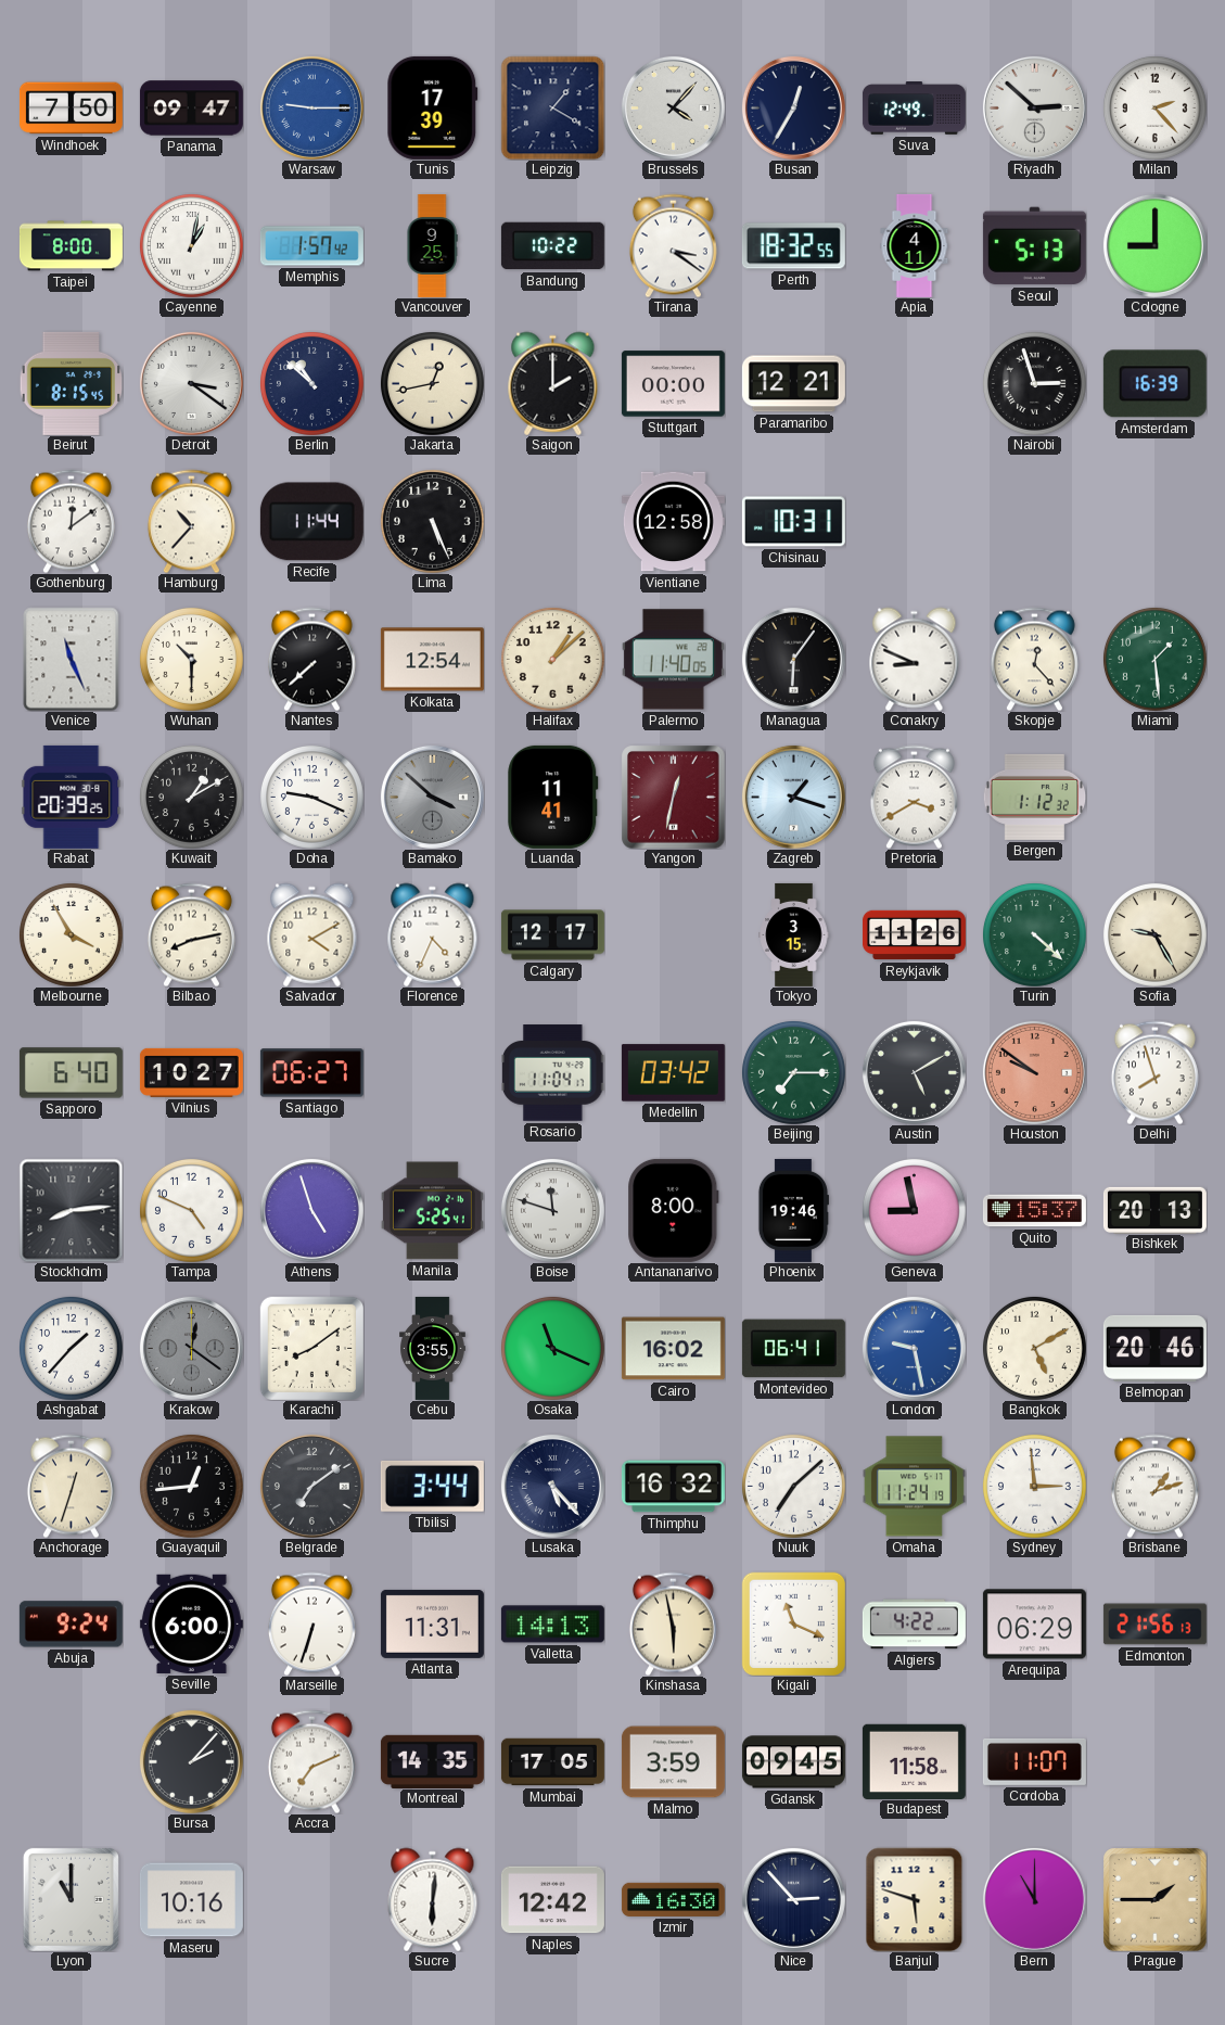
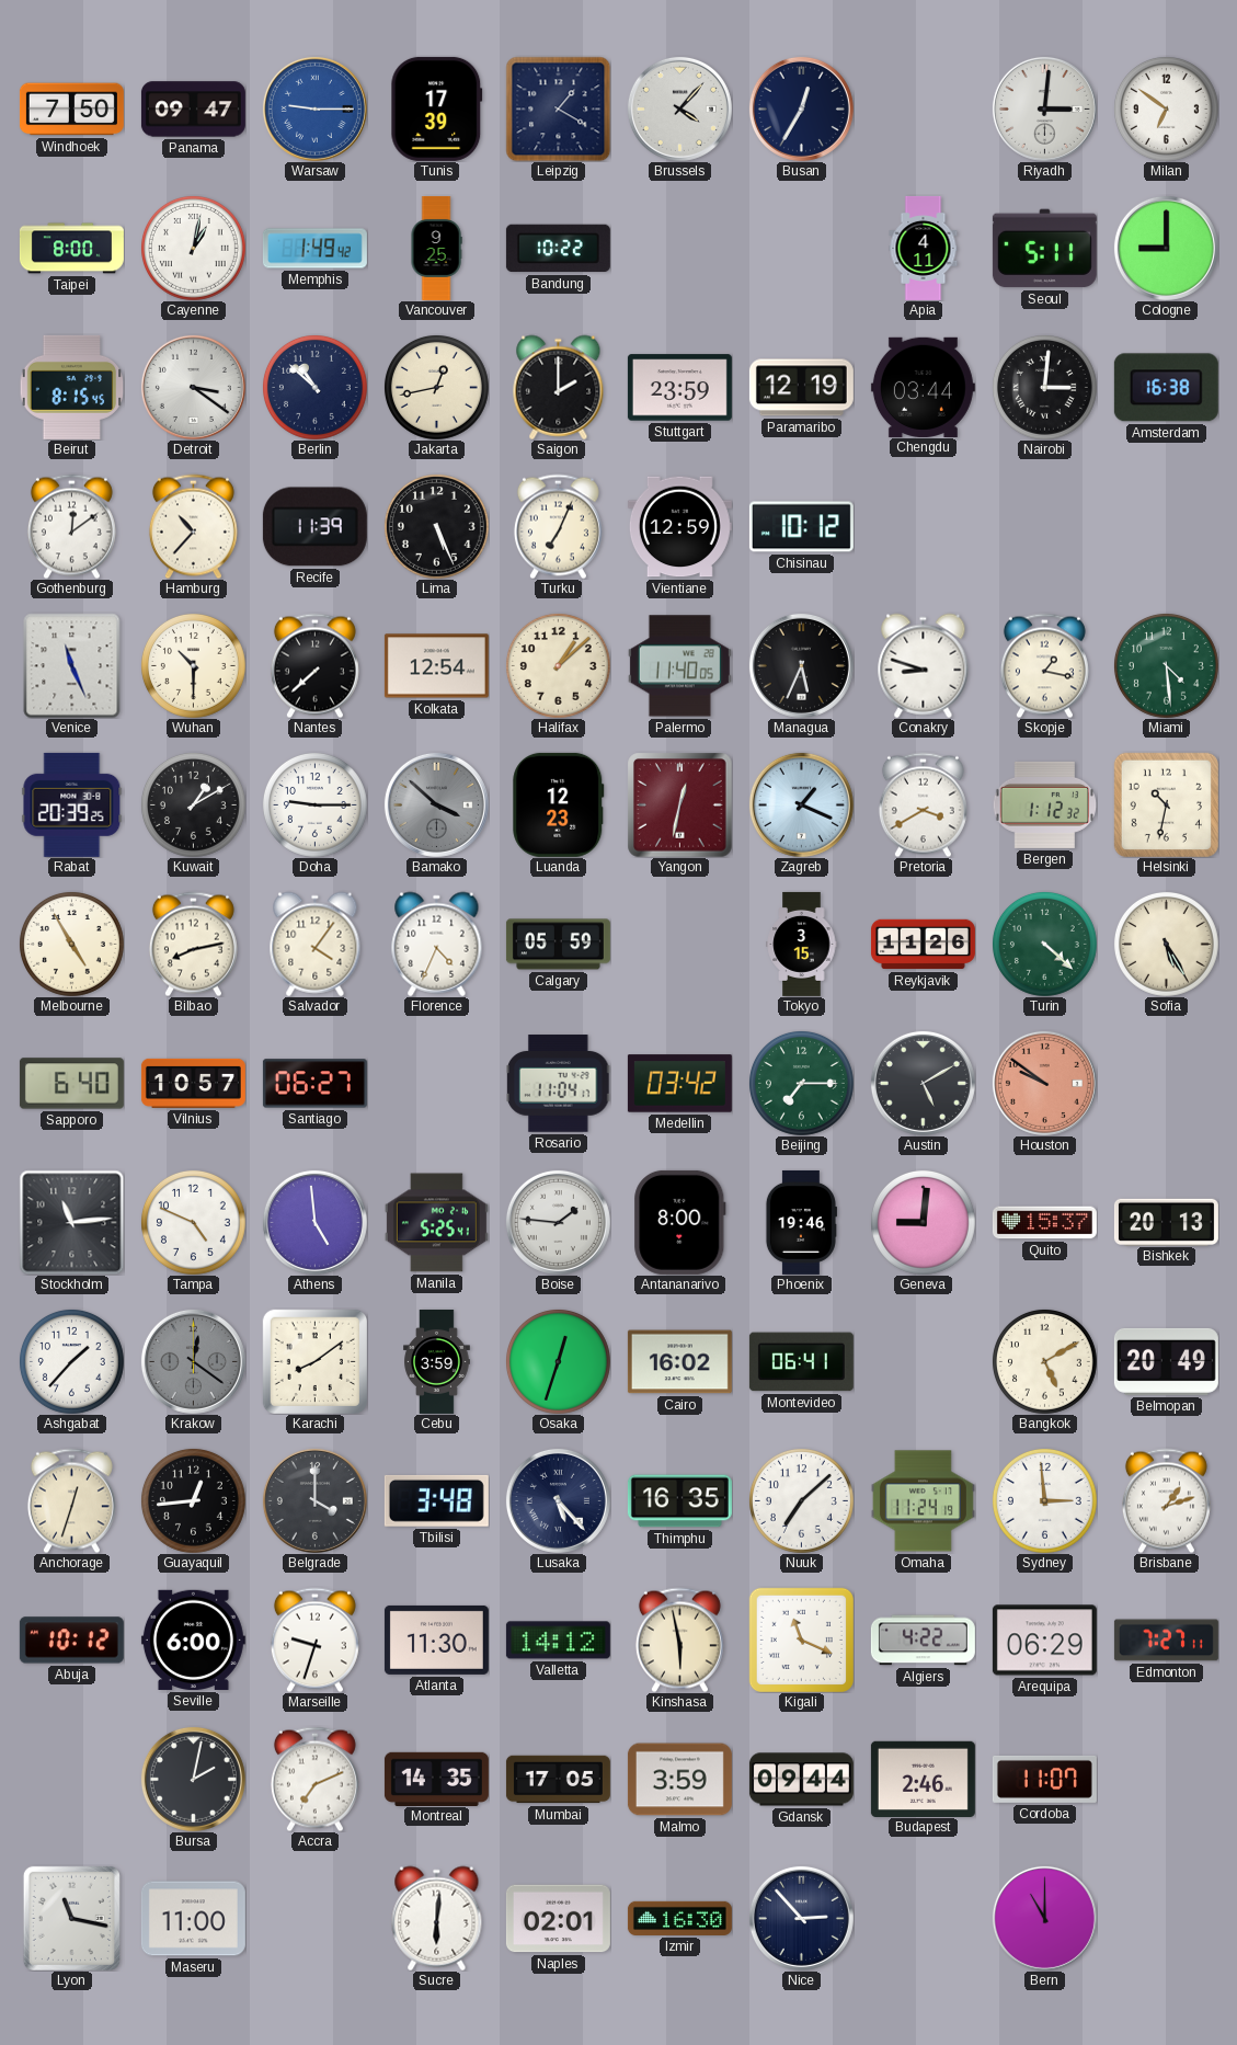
Suva: 12:49 -> none (914, 109)
Riyadh: 2:52 -> 3:01 (1044, 108)
Milan: 2:23 -> 6:51 (1166, 108)
Memphis: 1:57 -> 1:49 (314, 249)
Tirana: 3:21 -> none (673, 245)
Perth: 18:32 -> none (793, 246)
Seoul: 5:13 -> 5:11 (1044, 249)
Stuttgart: 00:00 -> 23:59 (679, 388)
Paramaribo: 12:21 -> 12:19 (801, 388)
Chengdu: none -> 03:44 (923, 387)
Nairobi: 2:57 -> 3:01 (1044, 387)
Amsterdam: 16:39 -> 16:38 (1166, 388)
Recife: 11:44 -> 11:39 (314, 527)
Turku: none -> 7:04 (558, 526)
Vientiane: 12:58 -> 12:59 (679, 527)
Chisinau: 10:31 -> 10:12 (801, 527)
Managua: 6:06 -> 5:34 (801, 665)
Conakry: 8:49 -> 8:48 (924, 665)
Skopje: 12:23 -> 1:17 (1044, 665)
Miami: 1:29 -> 4:29 (1166, 665)
Doha: 9:19 -> 9:15 (314, 804)
Luanda: 11:41 -> 12:23 (559, 804)
Zagreb: 1:18 -> 1:19 (801, 804)
Helsinki: none -> 10:32 (1166, 804)
Melbourne: 3:55 -> 4:55 (71, 944)
Salvador: 4:10 -> 4:06 (316, 944)
Calgary: 12:17 -> 05:59 (558, 945)
Sofia: 9:25 -> 5:25 (1166, 944)
Vilnius: 10:27 -> 10:57 (193, 1083)
Delhi: 7:57 -> none (1154, 1072)
Stockholm: 8:14 -> 11:14 (71, 1222)
Athens: 4:57 -> 4:59 (314, 1222)
Boise: 11:48 -> 1:46 (558, 1222)
Geneva: 8:58 -> 9:01 (923, 1222)
Cebu: 3:55 -> 3:59 (437, 1361)
Osaka: 11:19 -> 12:33 (558, 1361)
London: 9:28 -> none (914, 1348)
Belmopan: 20:46 -> 20:49 (1166, 1361)
Belgrade: 7:09 -> 4:00 (314, 1500)
Tbilisi: 3:44 -> 3:48 (436, 1500)
Thimphu: 16:32 -> 16:35 (679, 1501)
Abuja: 9:24 -> 10:12 (71, 1641)
Marseille: 6:33 -> 9:33 (314, 1640)
Atlanta: 11:31 -> 11:30 (436, 1640)
Valletta: 14:13 -> 14:12 (558, 1641)
Edmonton: 21:56 -> 7:27 (1166, 1641)
Bursa: 2:07 -> 2:02 (193, 1779)
Gdansk: 09:45 -> 09:44 (801, 1780)
Budapest: 11:58 -> 2:46 (923, 1779)
Lyon: 11:00 -> 11:17 (71, 1918)
Maseru: 10:16 -> 11:00 (193, 1919)
Naples: 12:42 -> 02:01 (558, 1919)
Banjul: 5:48 -> none (915, 1899)
Prague: 1:45 -> none (1154, 1899)
